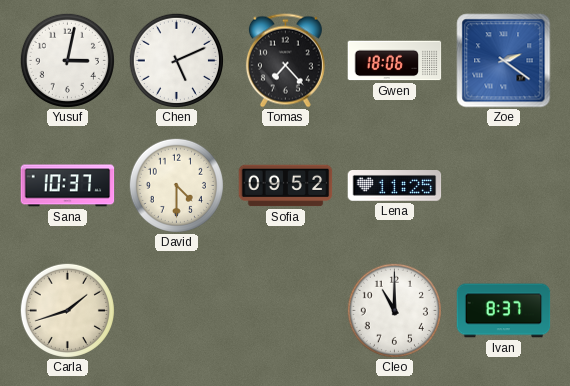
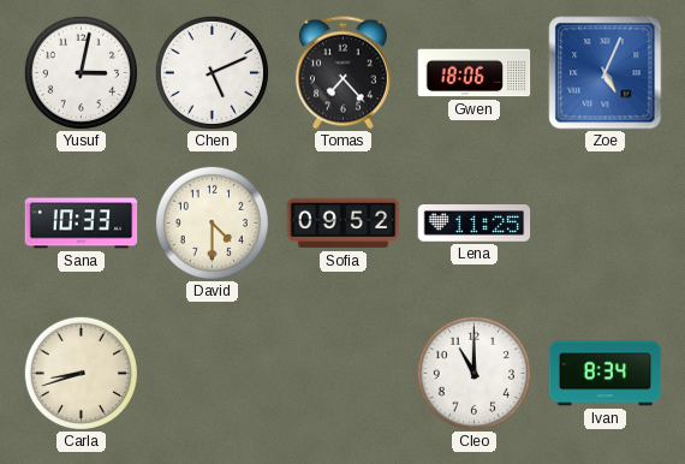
Zoe: 2:21 -> 5:04 (606, 73)
Sana: 10:37 -> 10:33 (82, 224)
Carla: 1:42 -> 8:42 (81, 373)
Ivan: 8:37 -> 8:34 (606, 374)
